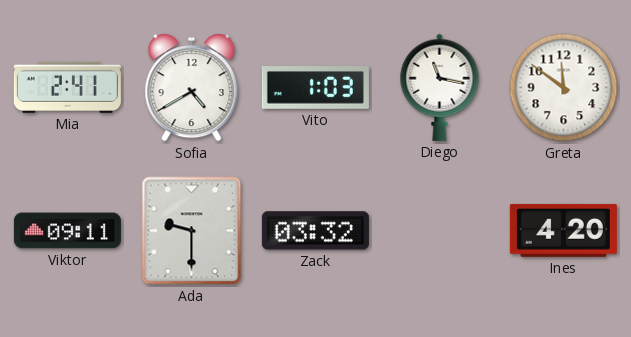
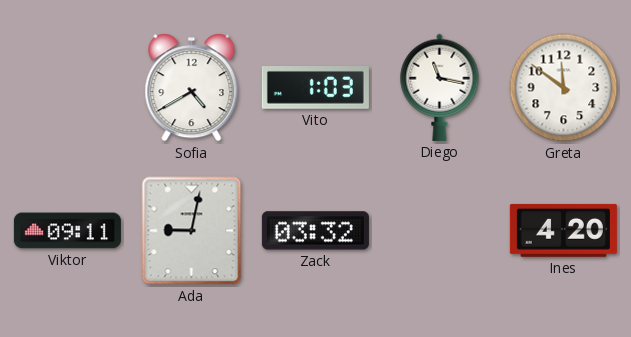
Mia: 2:41 -> none (67, 87)
Ada: 9:30 -> 9:02 (192, 231)
